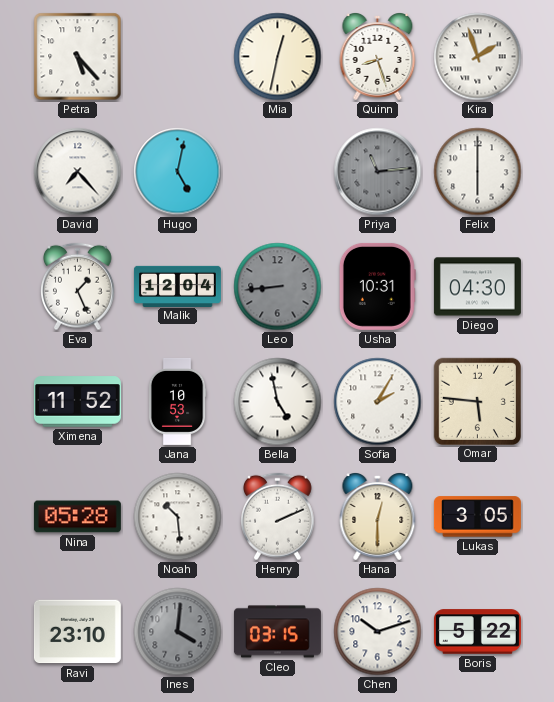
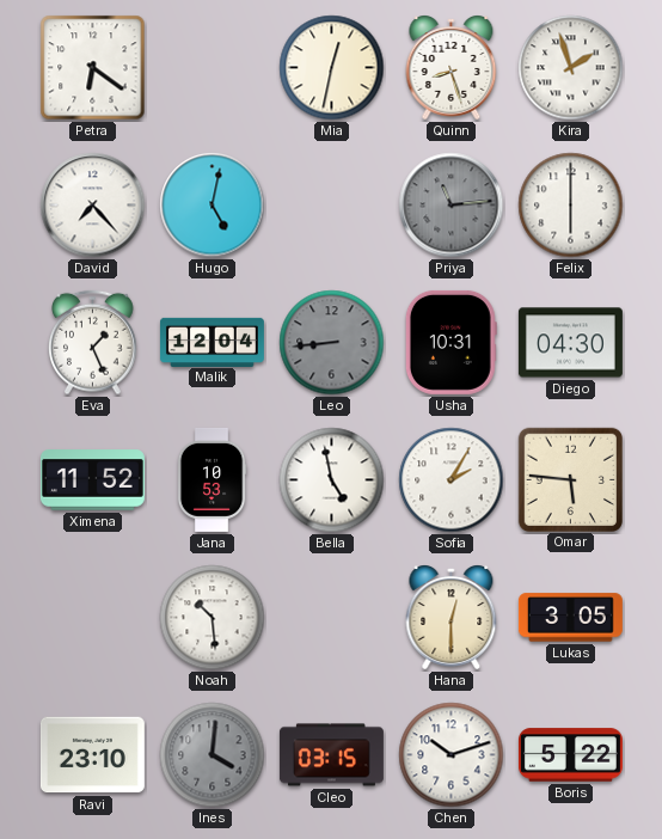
Petra: 5:23 -> 6:21 (93, 68)
Nina: 05:28 -> none (77, 517)
Henry: 2:11 -> none (278, 517)
